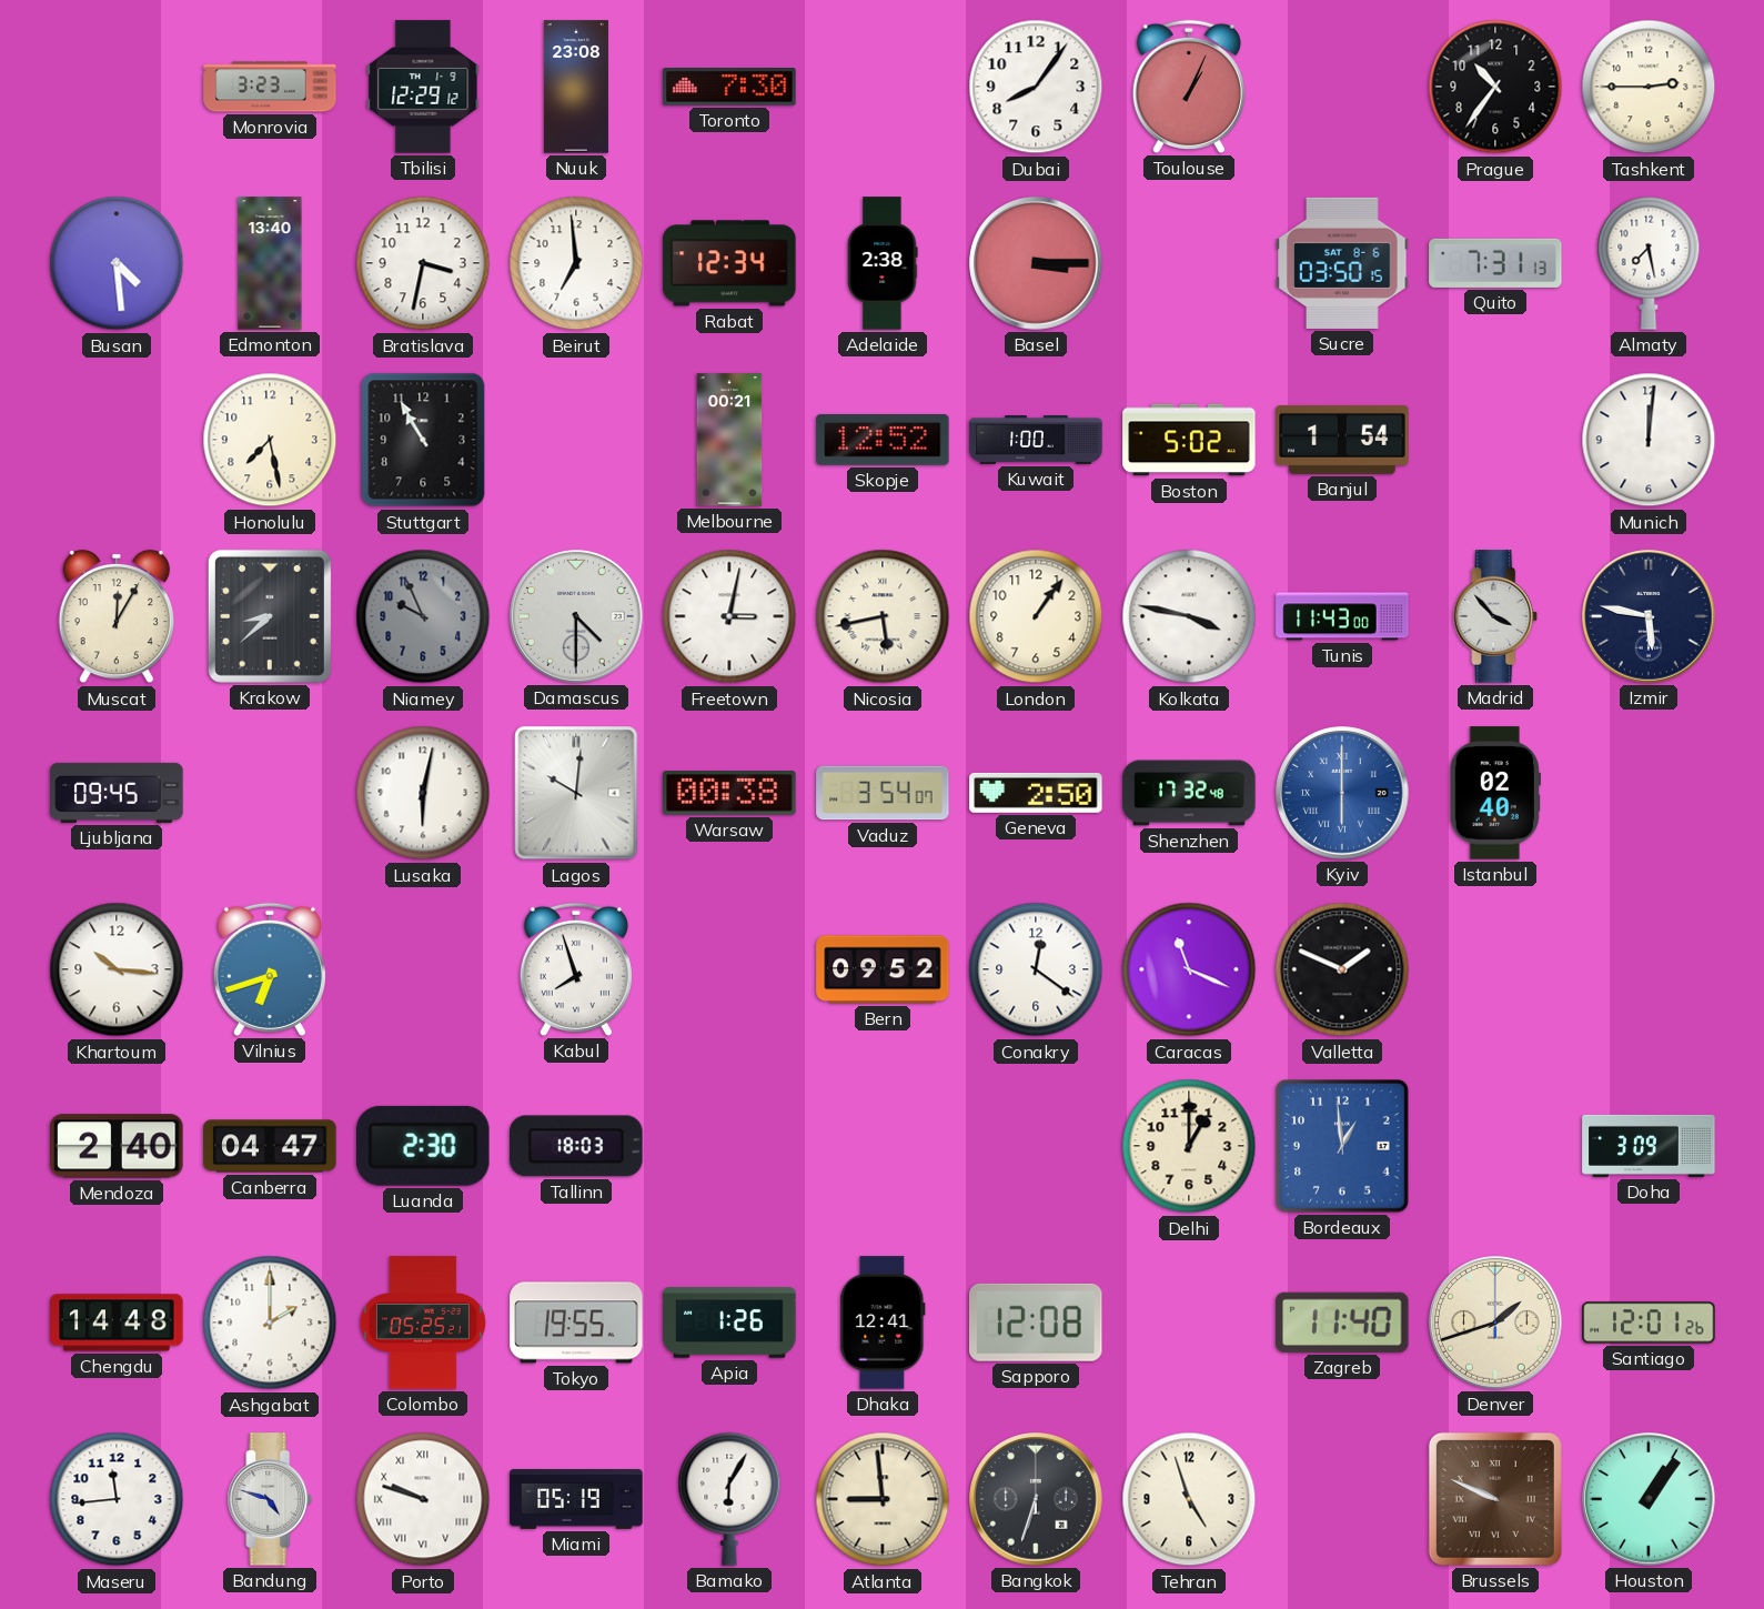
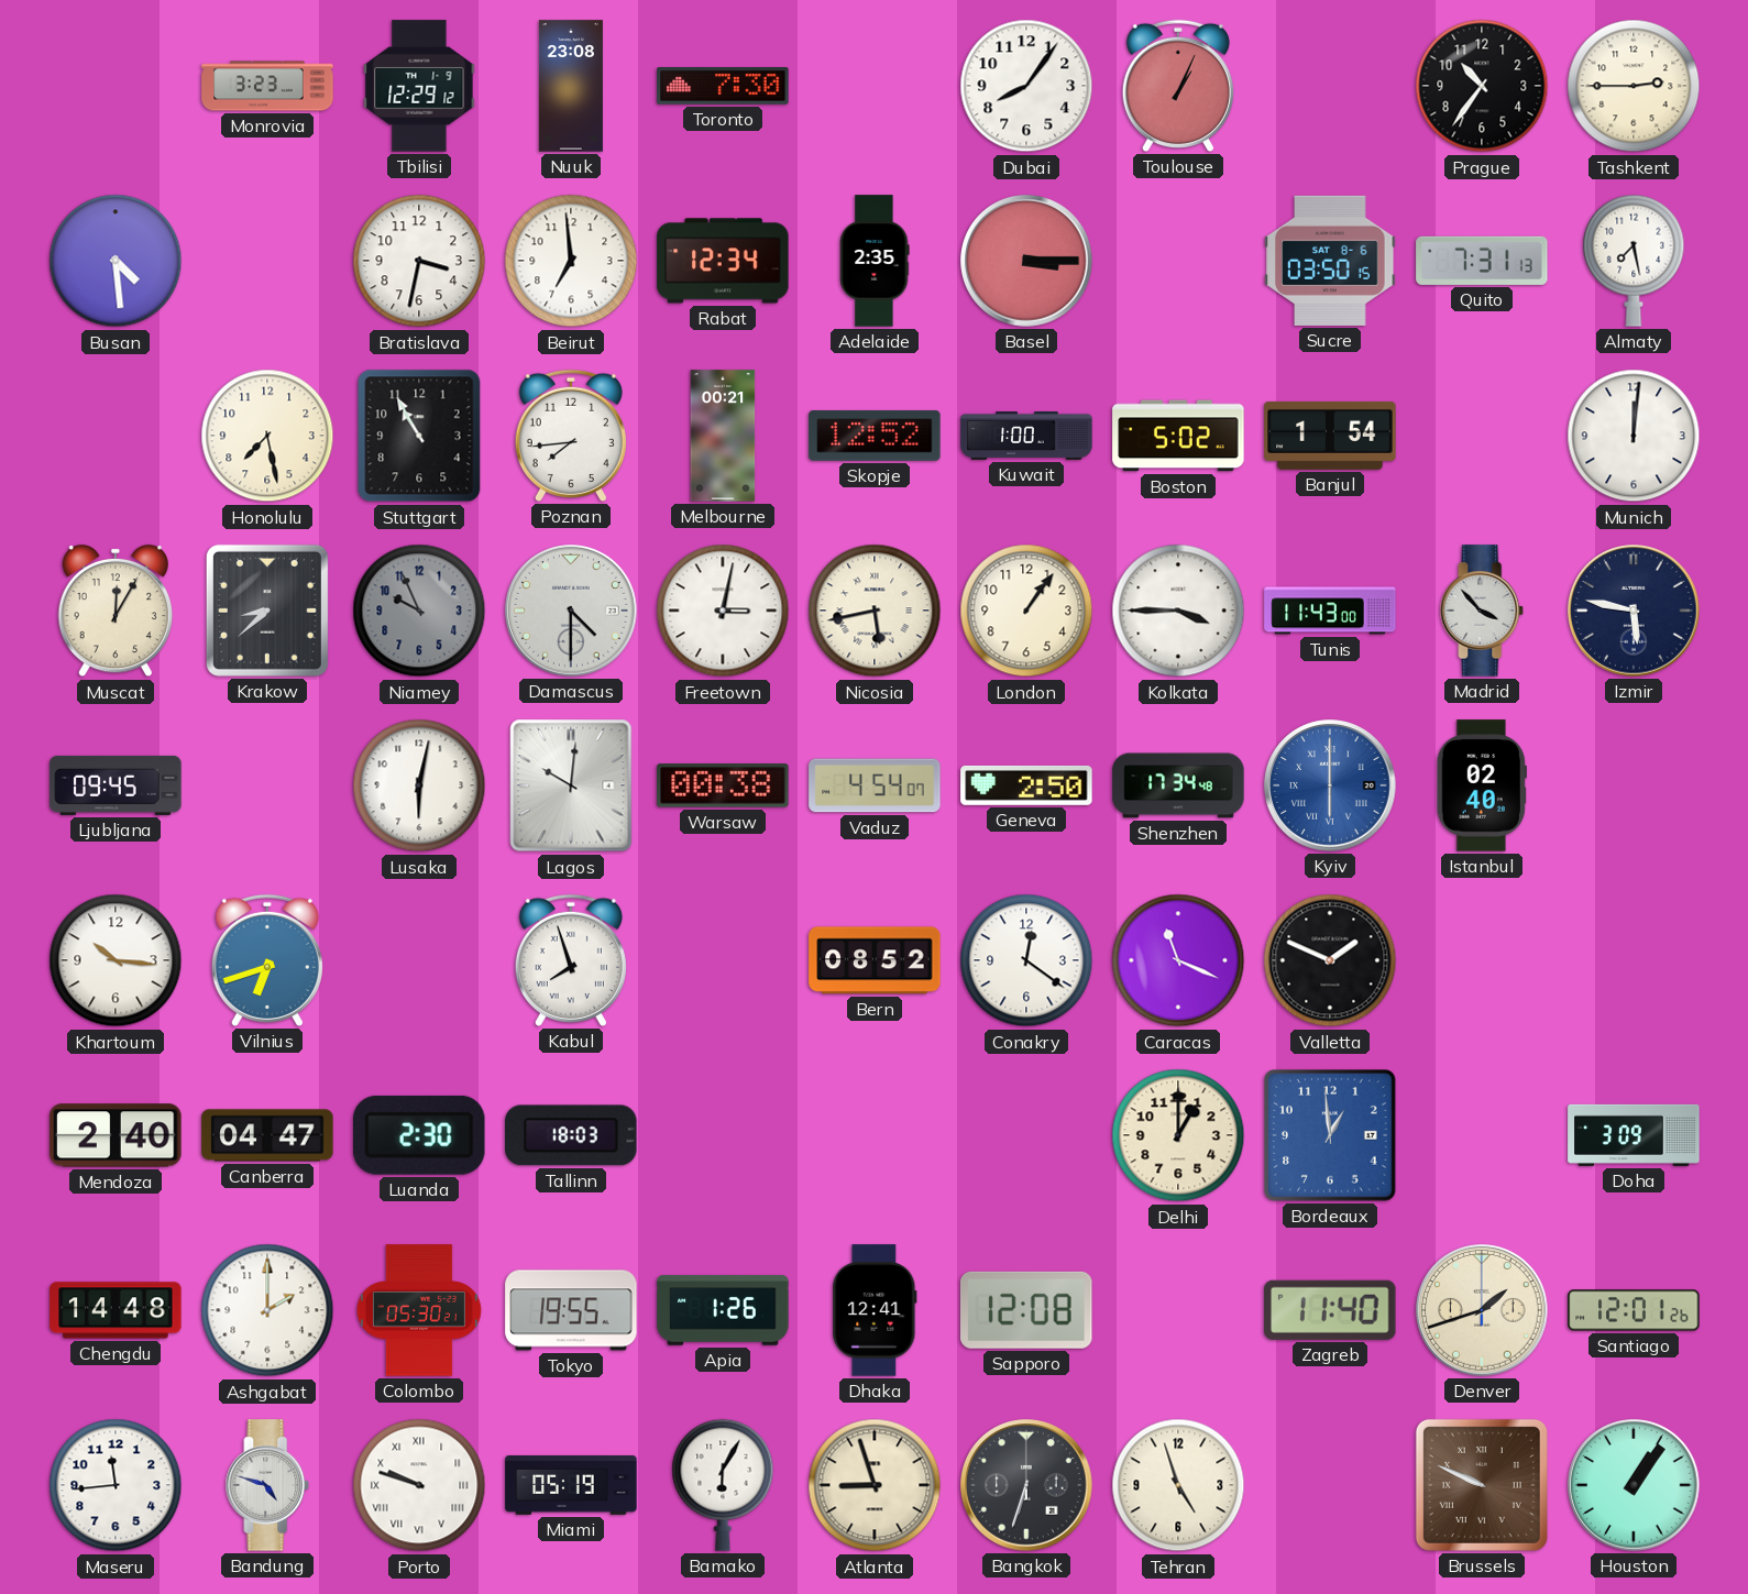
Edmonton: 13:40 -> none (270, 263)
Adelaide: 2:38 -> 2:35 (875, 261)
Poznan: none -> 7:44 (571, 436)
Kolkata: 3:47 -> 3:45 (1178, 611)
Vaduz: 3:54 -> 4:54 (875, 785)
Shenzhen: 17:32 -> 17:34 (1178, 785)
Bern: 09:52 -> 08:52 (875, 960)
Colombo: 05:25 -> 05:30 (419, 1310)
Atlanta: 8:59 -> 8:57 (875, 1485)
